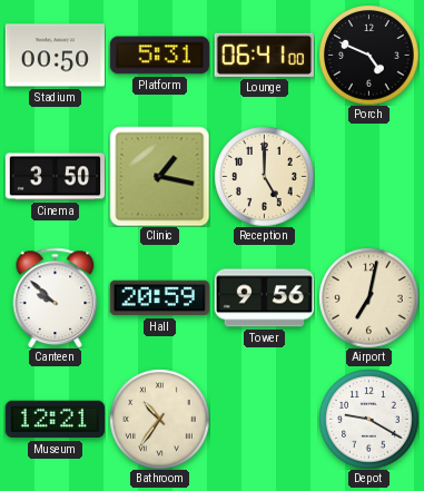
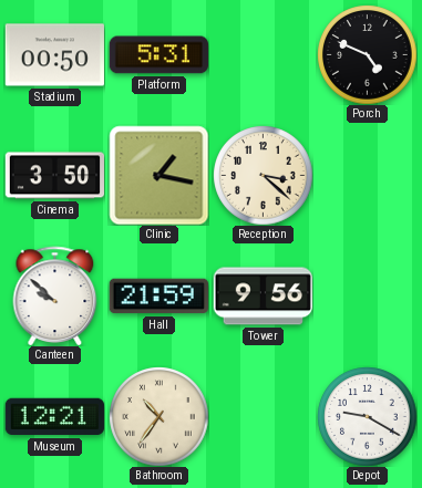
Lounge: 06:41 -> none (264, 55)
Reception: 5:00 -> 3:22 (263, 175)
Hall: 20:59 -> 21:59 (158, 297)
Airport: 7:02 -> none (368, 297)
